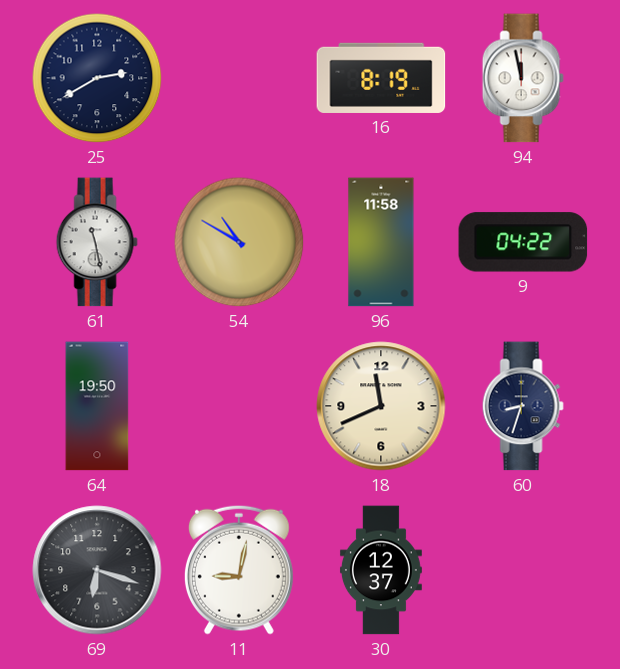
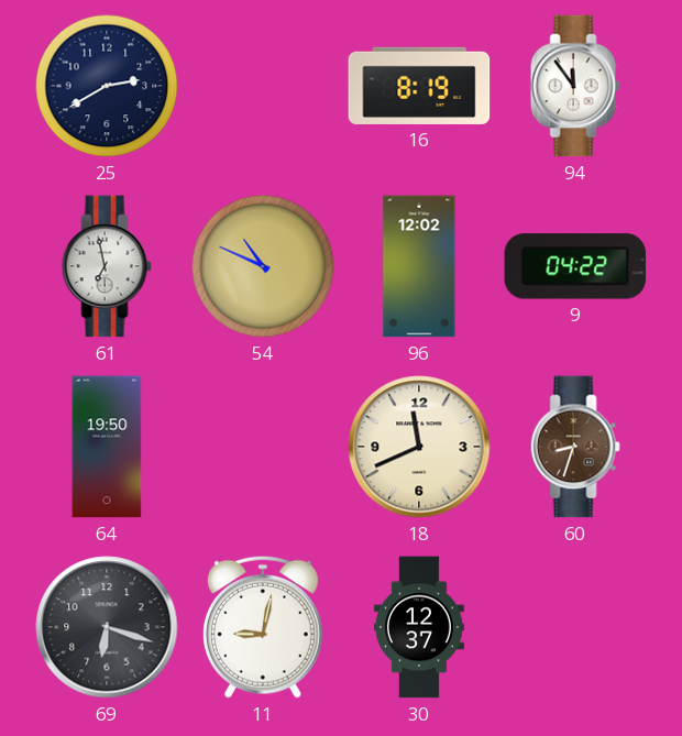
94: 11:58 -> 11:54 (575, 86)
61: 11:28 -> 6:58 (107, 266)
54: 10:50 -> 10:49 (263, 266)
96: 11:58 -> 12:02 (419, 266)
60 dial: navy -> brown (575, 447)
